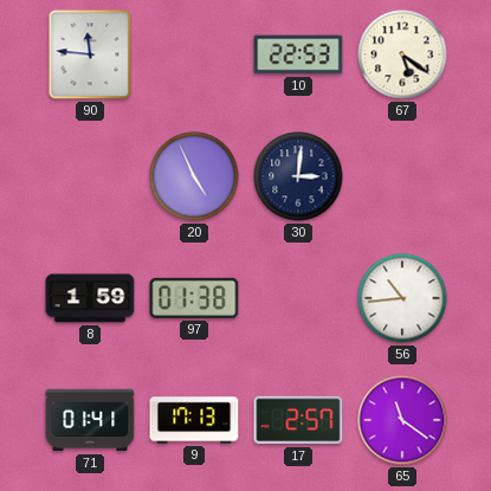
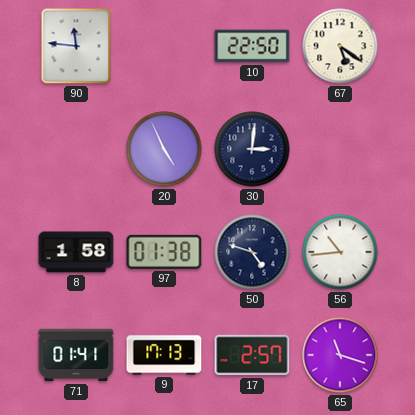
10: 22:53 -> 22:50 (252, 46)
8: 1:59 -> 1:58 (76, 252)
50: none -> 4:48 (252, 252)
65: 11:21 -> 11:18 (340, 355)
